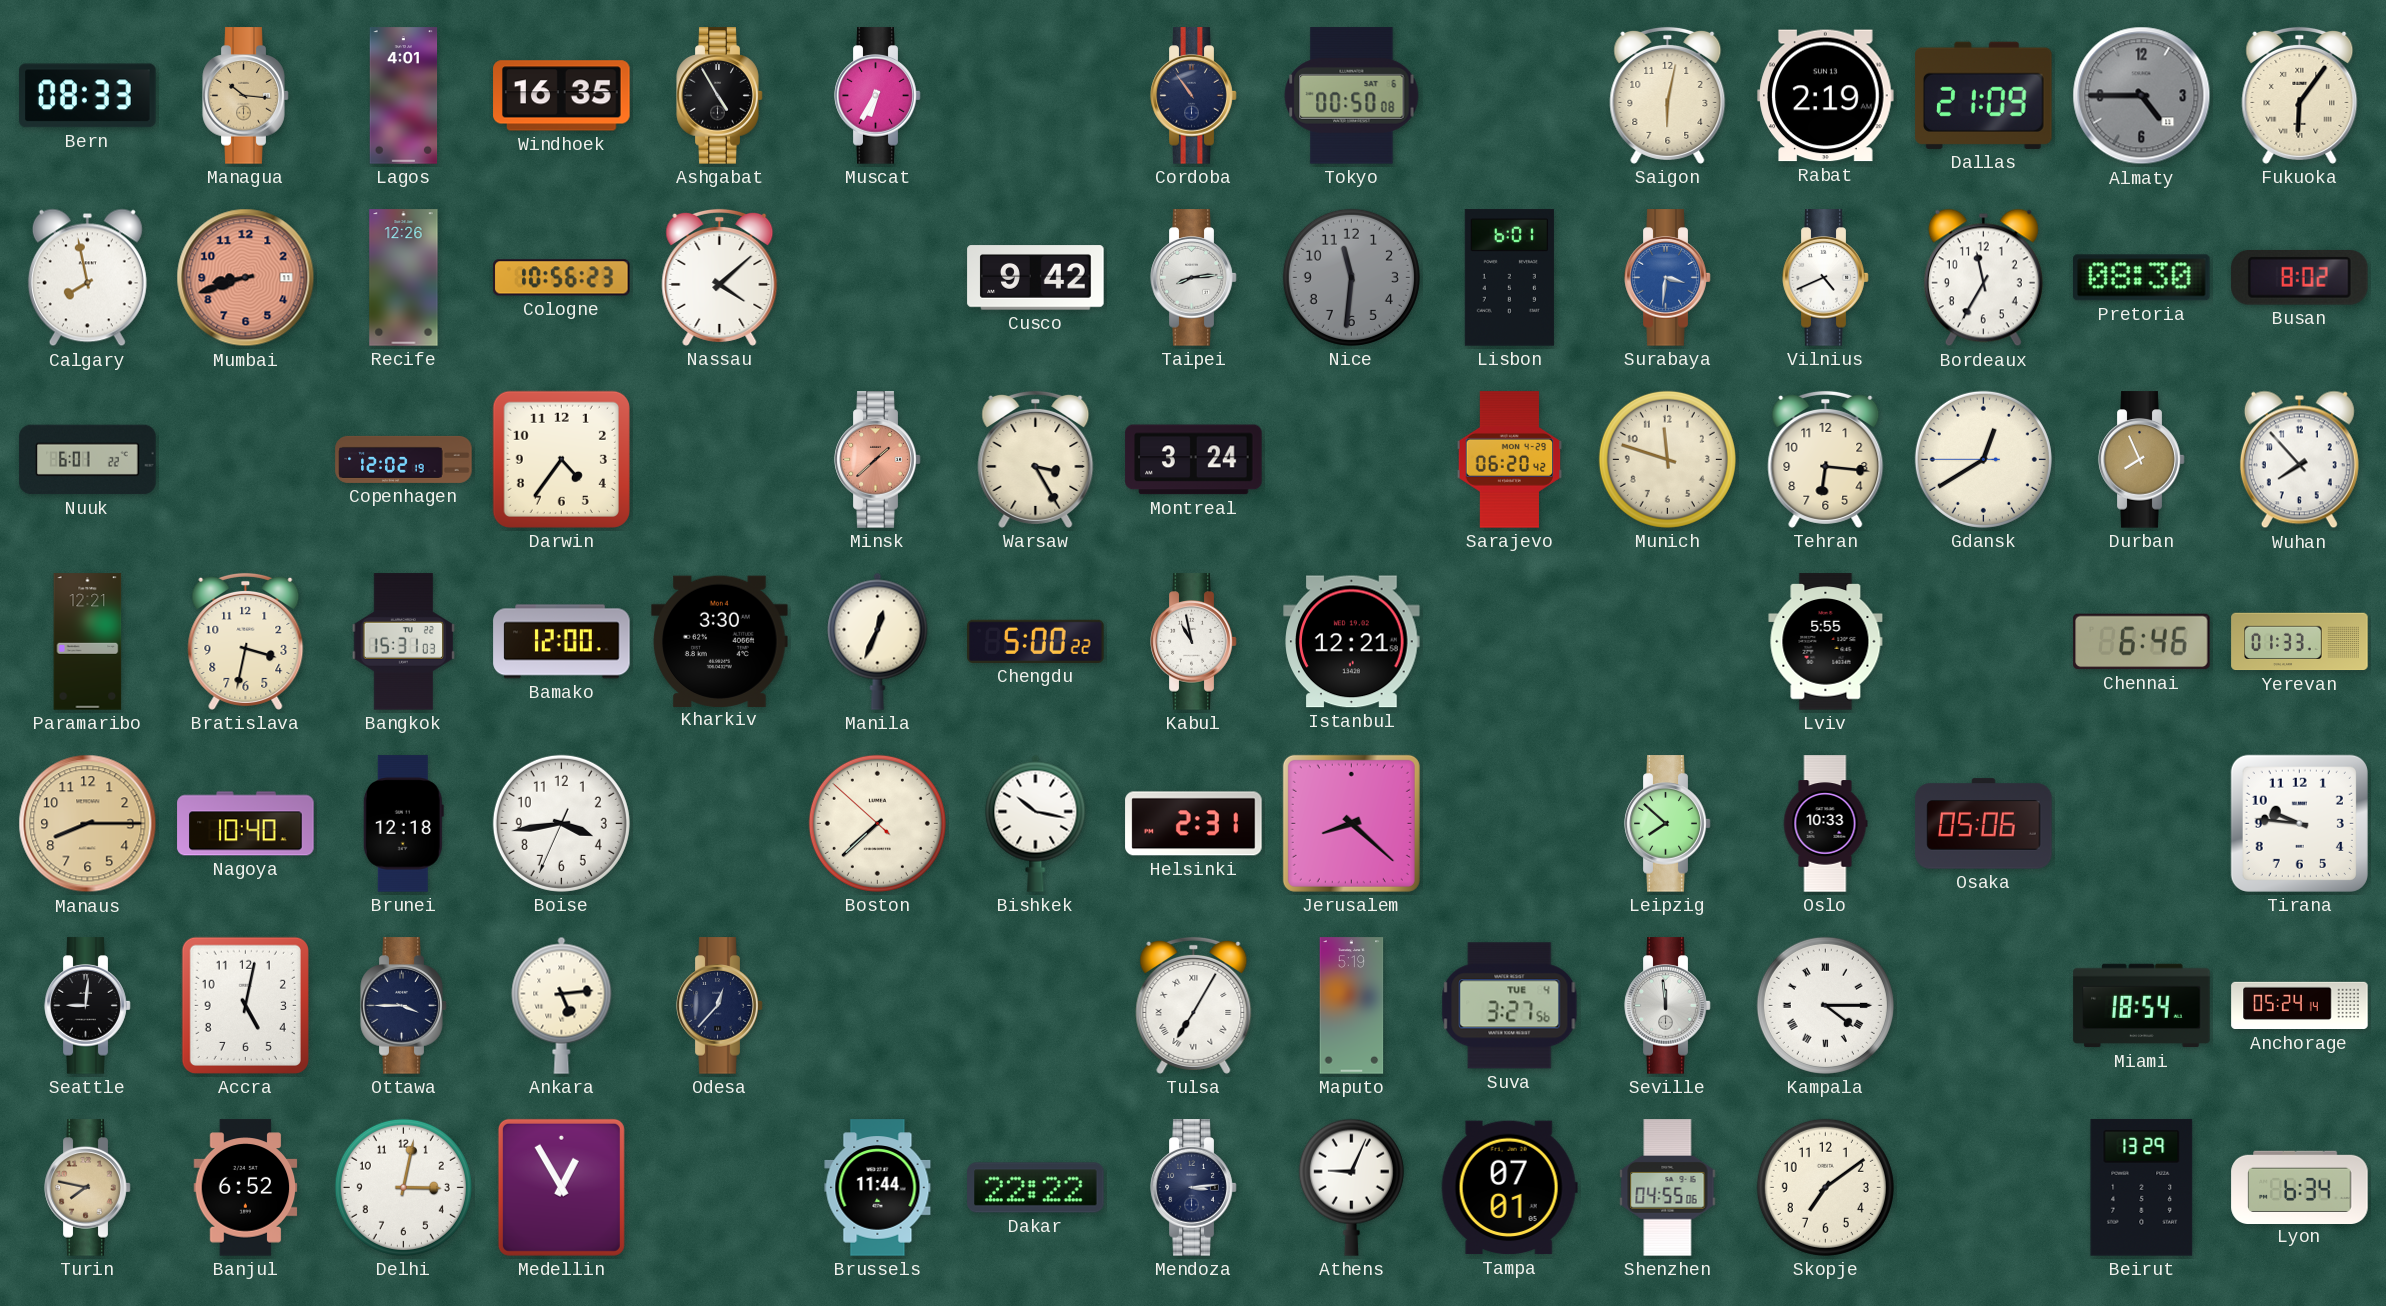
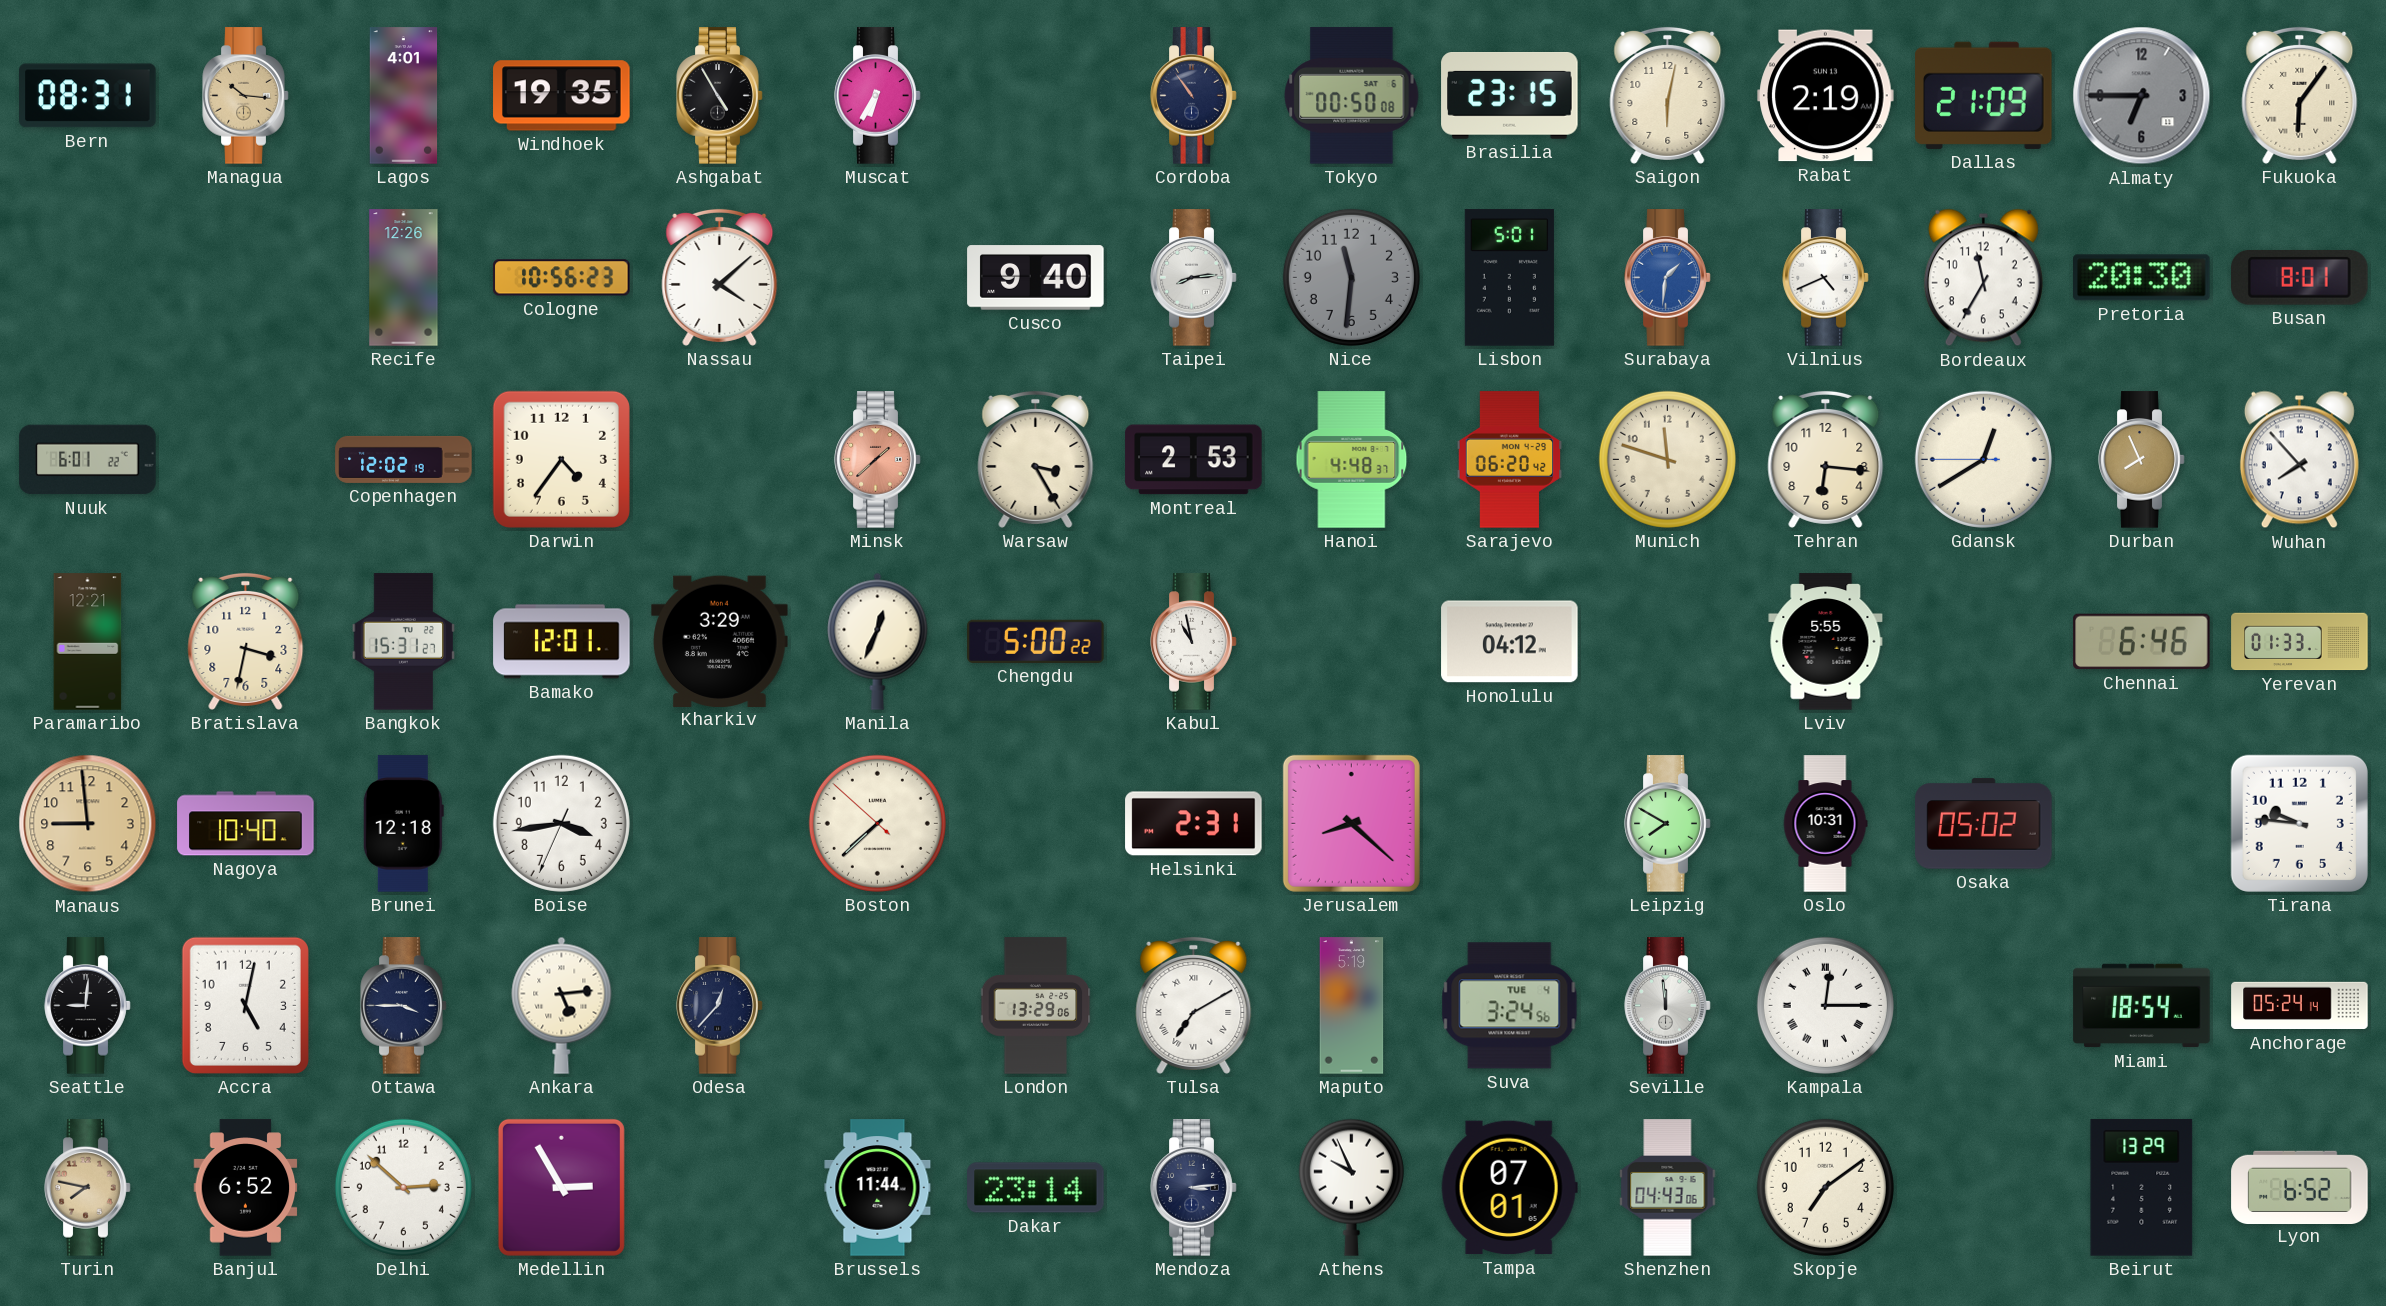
Bern: 08:33 -> 08:31 (88, 96)
Windhoek: 16:35 -> 19:35 (562, 96)
Brasilia: none -> 23:15 (1510, 96)
Almaty: 4:45 -> 6:45 (2142, 96)
Calgary: 7:58 -> none (87, 278)
Mumbai: 8:42 -> none (246, 278)
Cusco: 9:42 -> 9:40 (1036, 278)
Lisbon: 6:01 -> 5:01 (1509, 278)
Surabaya: 3:31 -> 1:31 (1668, 278)
Pretoria: 08:30 -> 20:30 (2142, 278)
Busan: 8:02 -> 8:01 (2300, 278)
Montreal: 3:24 -> 2:53 (1194, 460)
Hanoi: none -> 4:48 (1352, 460)
Bangkok: 15:31:03 -> 15:31:27 (403, 642)
Bamako: 12:00 -> 12:01 (562, 642)
Kharkiv: 3:30 -> 3:29 (720, 641)
Istanbul: 12:21 -> none (1352, 642)
Honolulu: none -> 04:12 (1510, 642)
Manaus: 8:15 -> 8:59 (88, 824)
Bishkek: 10:17 -> none (1036, 823)
Leipzig: 7:52 -> 7:50 (1668, 824)
Oslo: 10:33 -> 10:31 (1825, 824)
Osaka: 05:06 -> 05:02 (1984, 824)
London: none -> 13:29 (1036, 1006)
Tulsa: 7:05 -> 7:10 (1194, 1005)
Suva: 3:27 -> 3:24 (1510, 1006)
Kampala: 4:15 -> 12:15 (1825, 1005)
Delhi: 3:02 -> 2:52 (403, 1187)
Medellin: 12:55 -> 2:55 (561, 1187)
Dakar: 22:22 -> 23:14 (1036, 1188)
Athens: 9:04 -> 9:56 (1351, 1187)
Shenzhen: 04:55 -> 04:43 (1668, 1188)
Lyon: 6:34 -> 6:52 (2300, 1187)
